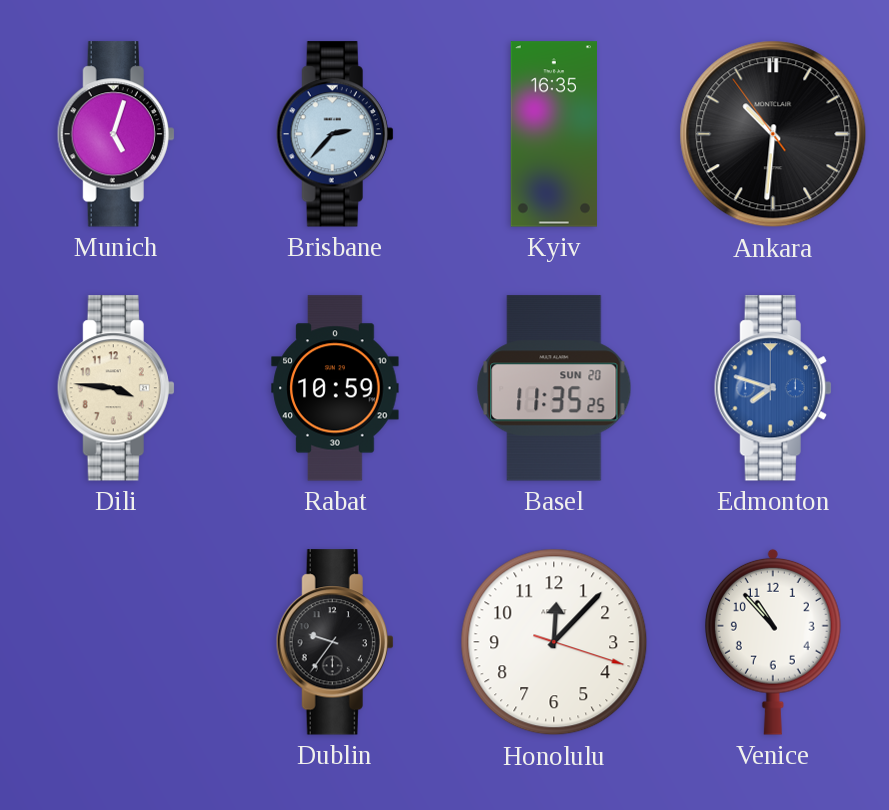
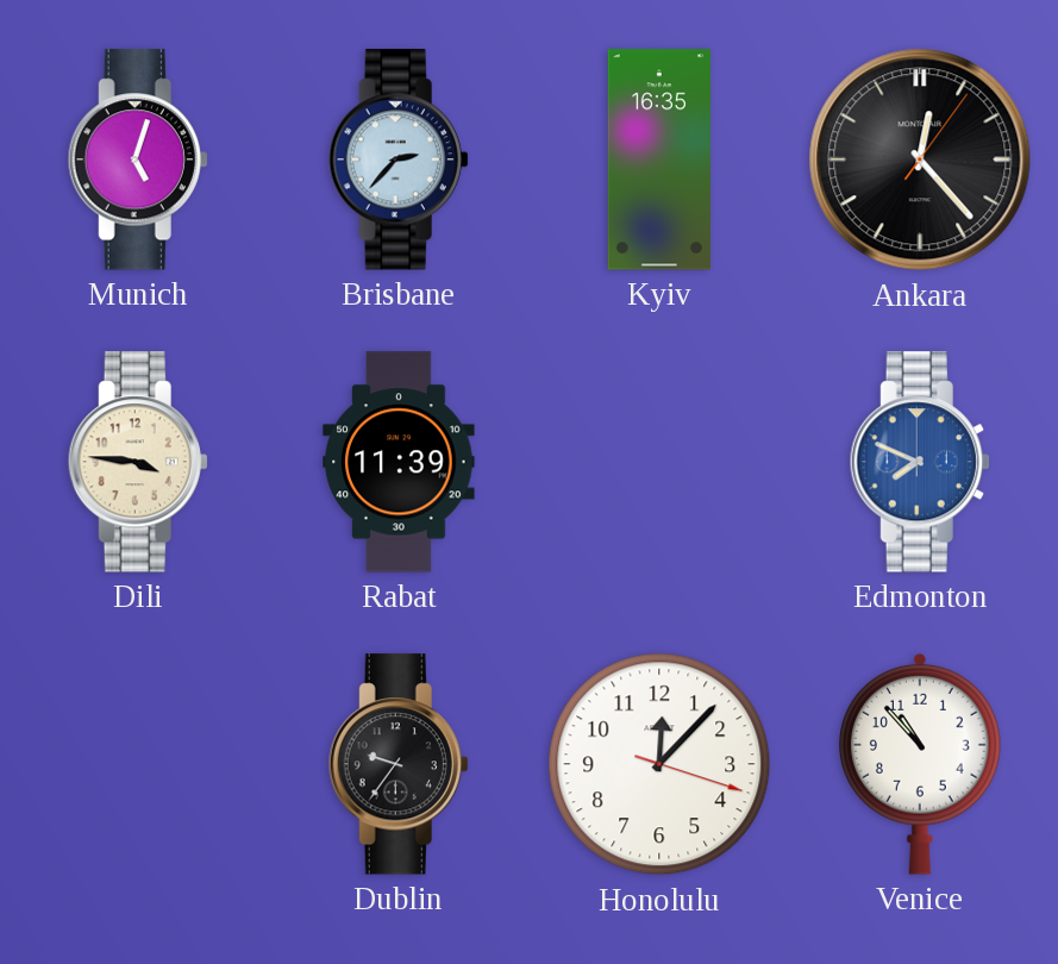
Ankara: 10:30 -> 12:23 (920, 159)
Rabat: 10:59 -> 11:39 (399, 462)
Basel: 11:35 -> none (554, 388)
Edmonton: 7:48 -> 7:49 (920, 462)
